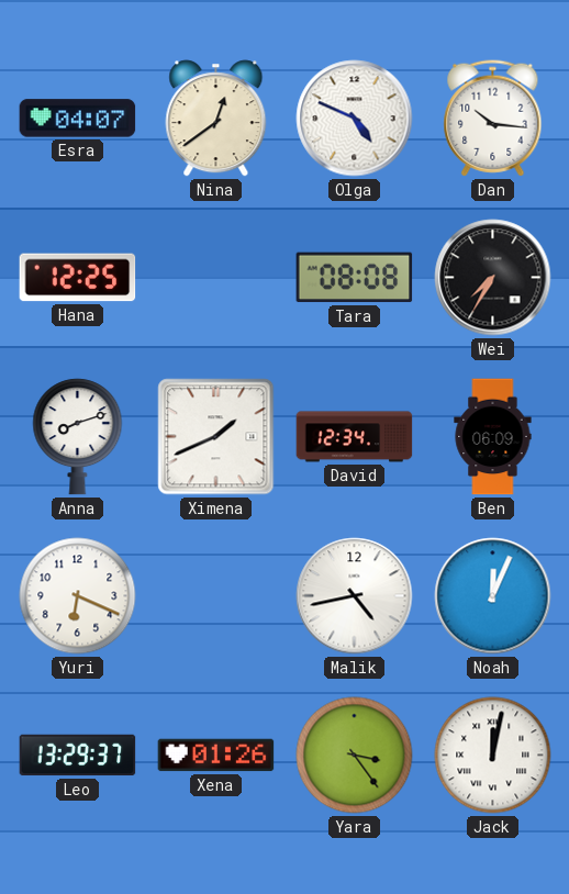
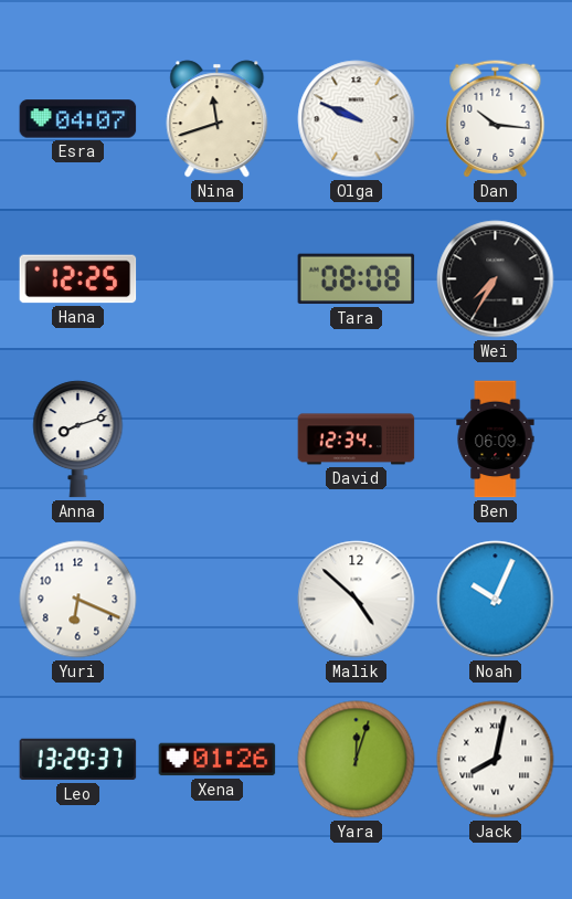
Nina: 12:39 -> 11:42 (218, 119)
Olga: 4:49 -> 9:49 (357, 119)
Ximena: 1:41 -> none (216, 437)
Malik: 4:43 -> 4:52 (357, 600)
Noah: 12:04 -> 10:04 (496, 600)
Yara: 3:24 -> 12:03 (357, 760)
Jack: 12:02 -> 8:02 (496, 760)
